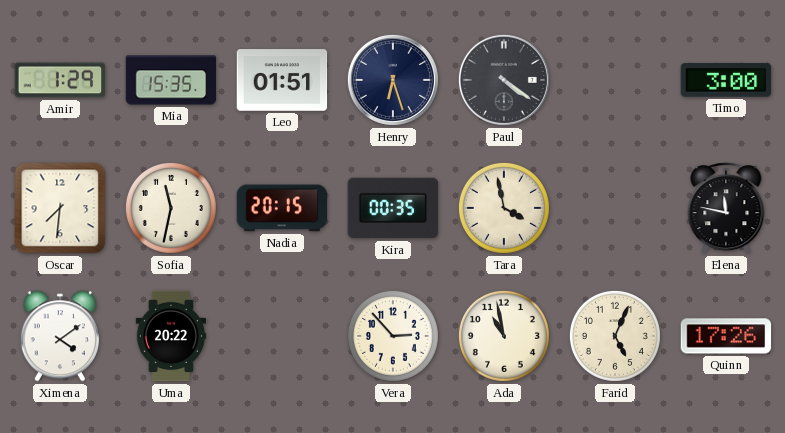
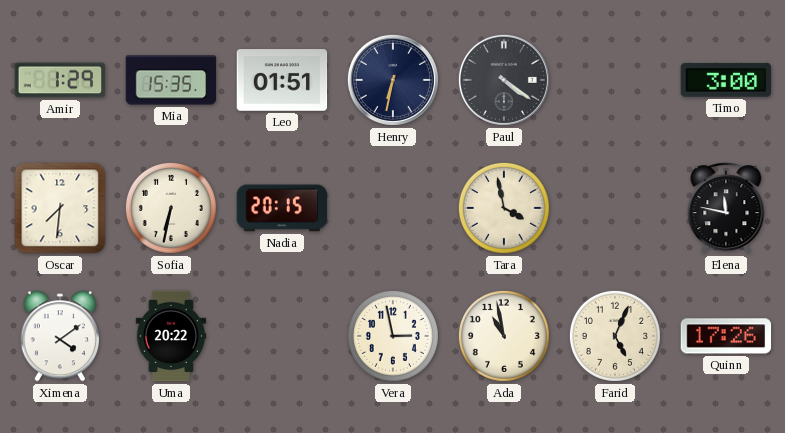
Henry: 6:27 -> 6:32 (393, 80)
Sofia: 11:32 -> 6:32 (171, 208)
Kira: 00:35 -> none (393, 208)
Vera: 2:53 -> 2:58 (393, 336)
